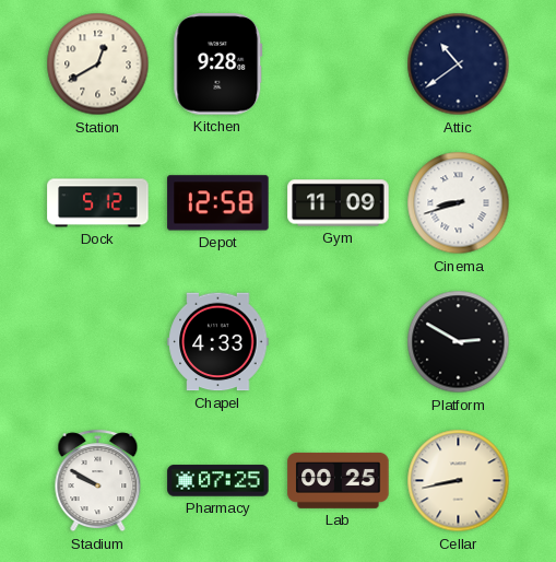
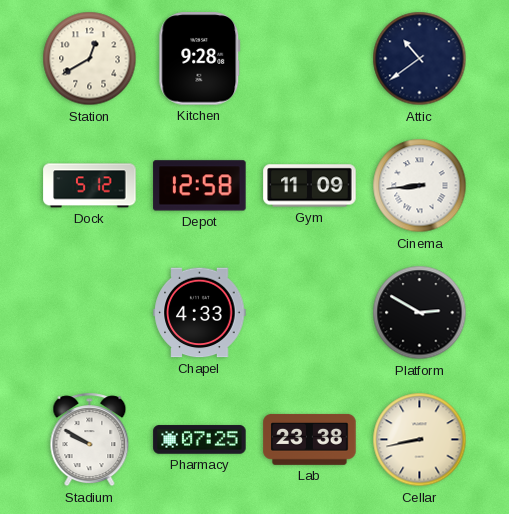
Cinema: 8:42 -> 8:44 (420, 186)
Lab: 00:25 -> 23:38 (310, 439)
